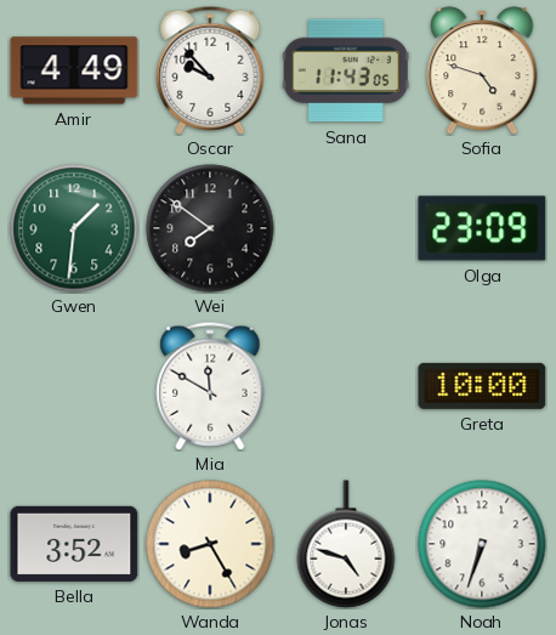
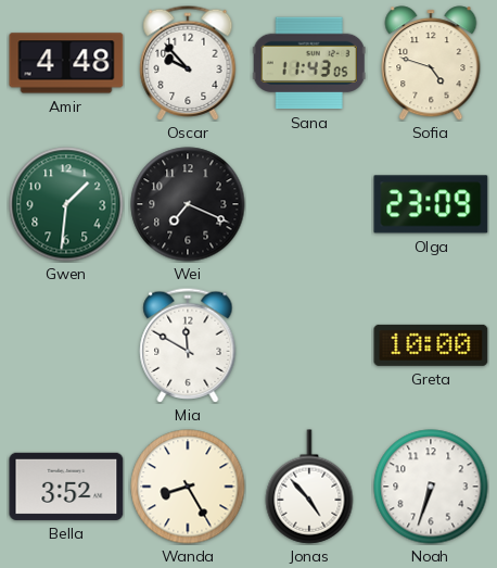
Amir: 4:49 -> 4:48 (66, 63)
Wei: 7:51 -> 7:19 (188, 204)
Jonas: 4:48 -> 4:53 (309, 487)
